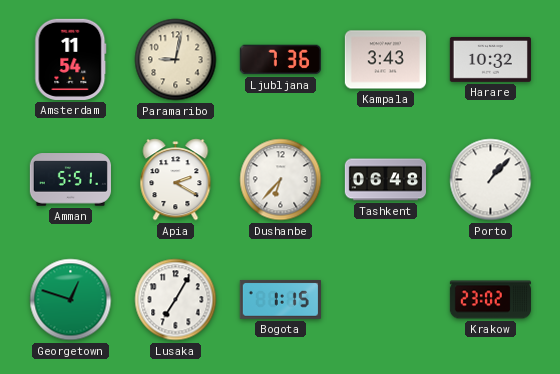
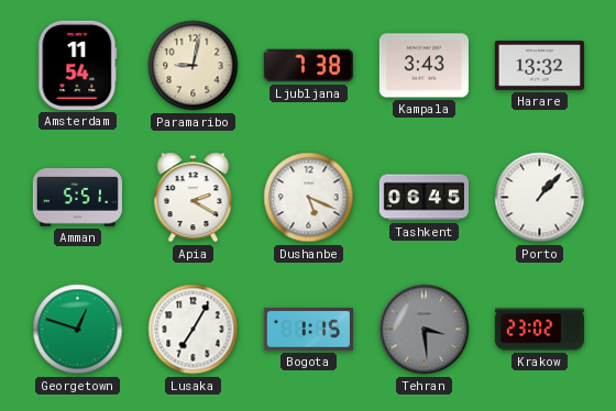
Ljubljana: 7:36 -> 7:38 (308, 66)
Harare: 10:32 -> 13:32 (539, 66)
Dushanbe: 6:37 -> 5:19 (309, 198)
Tashkent: 06:48 -> 06:45 (424, 198)
Tehran: none -> 3:29 (425, 330)
